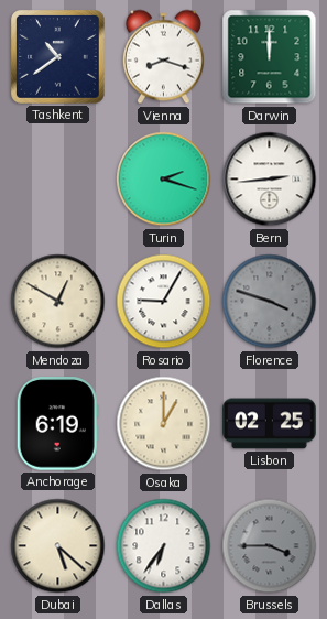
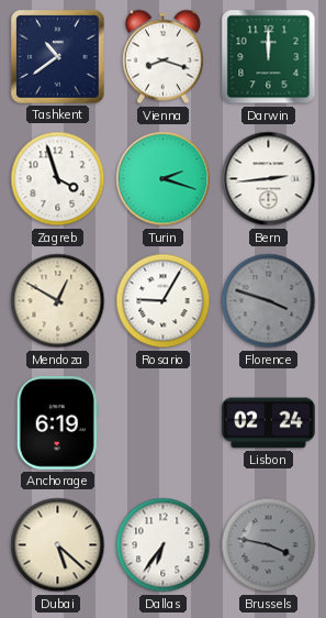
Zagreb: none -> 3:57 (58, 179)
Osaka: 1:00 -> none (164, 424)
Lisbon: 02:25 -> 02:24 (269, 423)
Brussels: 3:45 -> 3:47 (269, 545)
